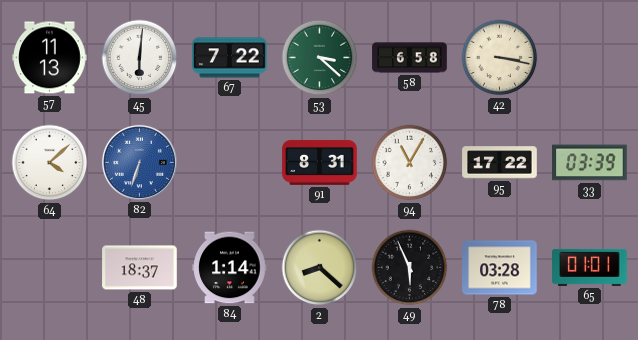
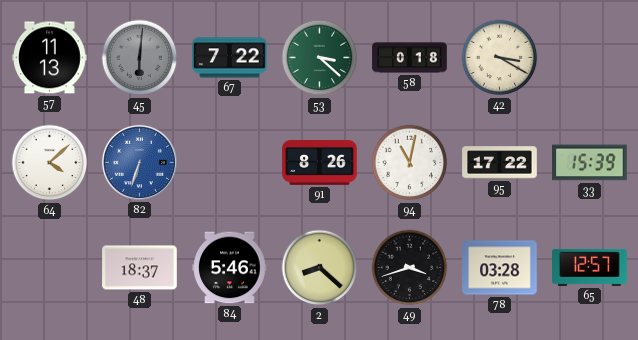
45 dial: white -> grey (140, 58)
58: 6:58 -> 0:18 (410, 58)
42: 3:17 -> 3:20 (500, 58)
91: 8:31 -> 8:26 (320, 162)
94: 11:05 -> 11:02 (410, 163)
33: 03:39 -> 15:39 (590, 163)
84: 1:14 -> 5:46 (230, 268)
49: 5:56 -> 3:42 (410, 268)
65: 01:01 -> 12:57 (590, 267)
